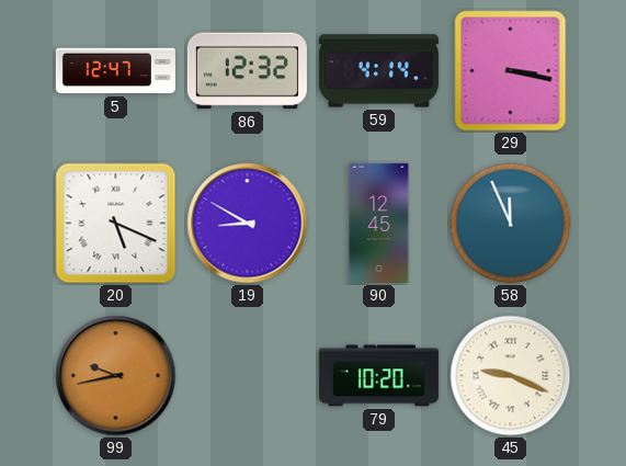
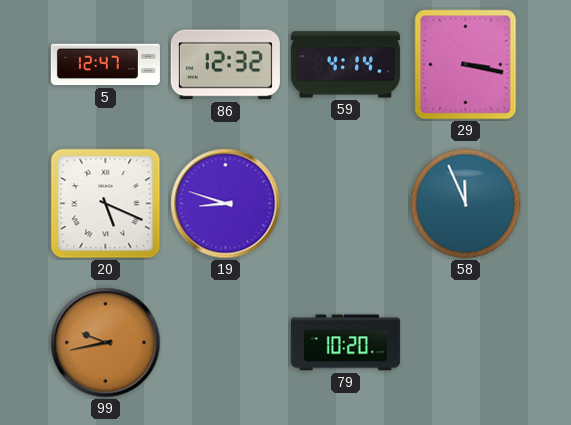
19: 8:50 -> 8:48 (226, 204)
90: 12:45 -> none (379, 223)
45: 9:19 -> none (511, 376)
